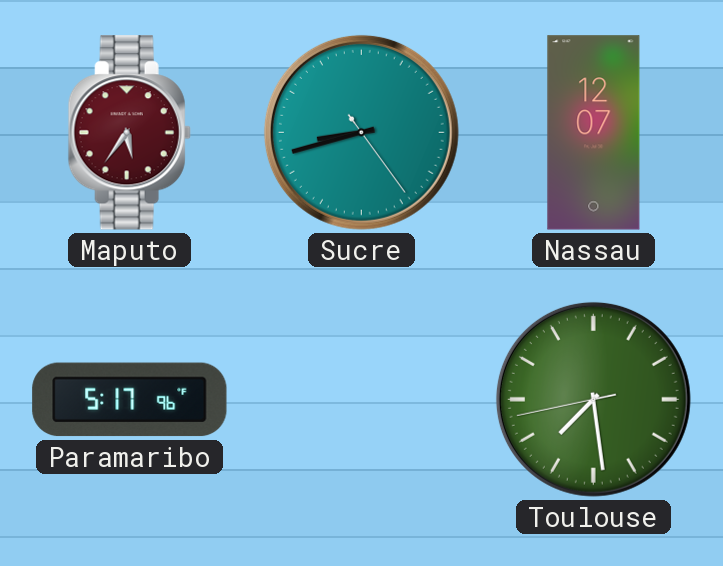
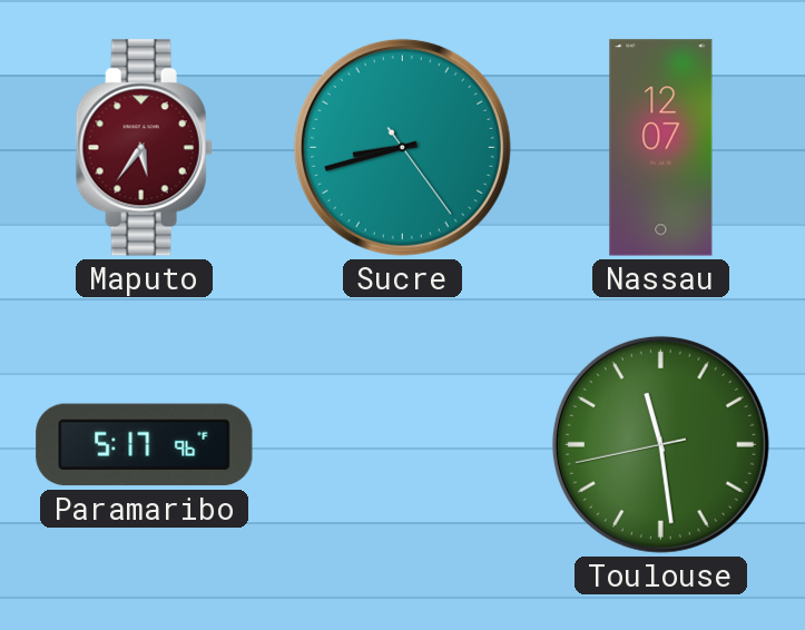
Toulouse: 7:28 -> 11:28 (660, 444)
